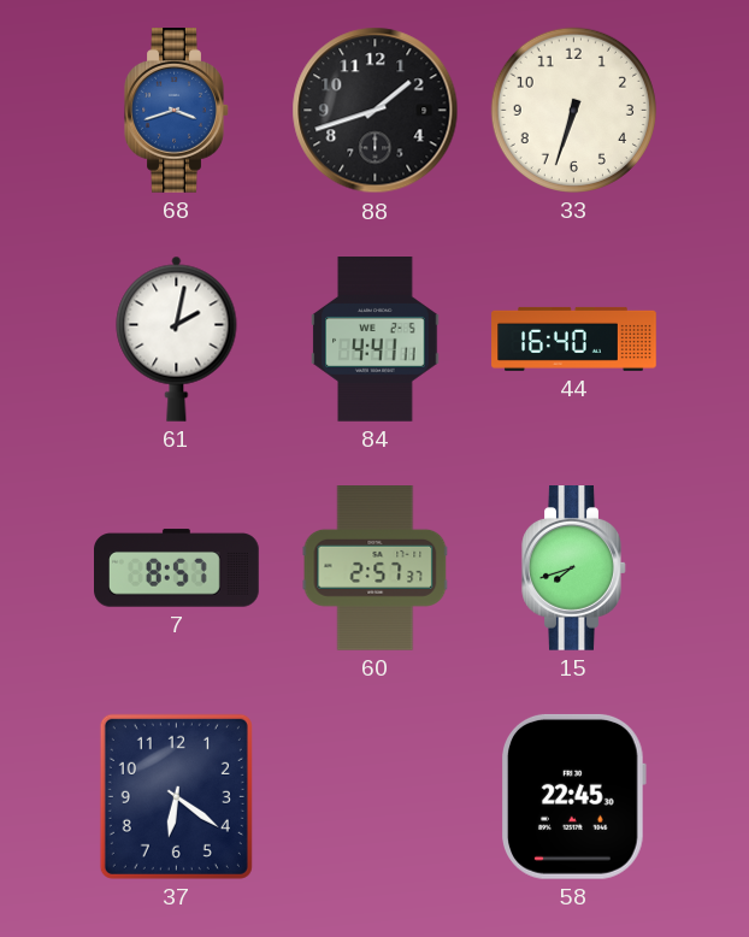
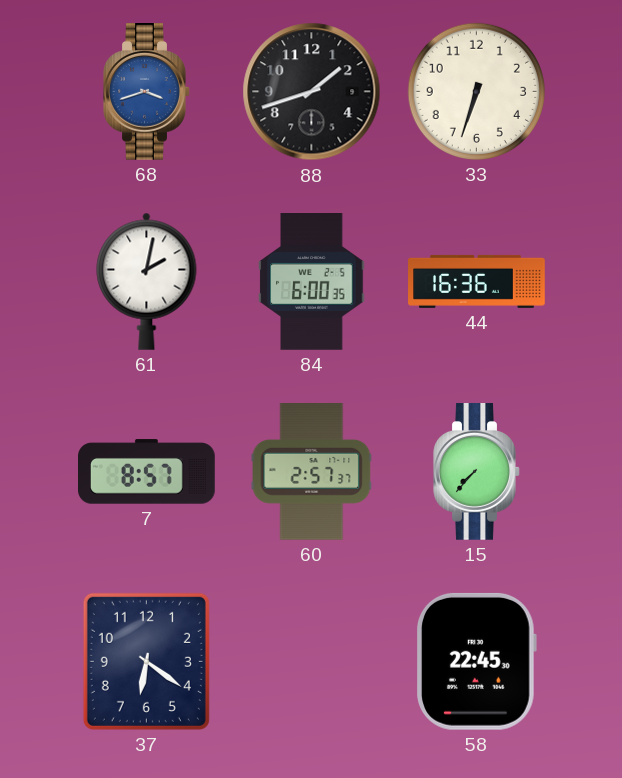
84: 4:41 -> 6:00 (312, 282)
44: 16:40 -> 16:36 (477, 281)
15: 7:42 -> 7:37 (477, 472)
